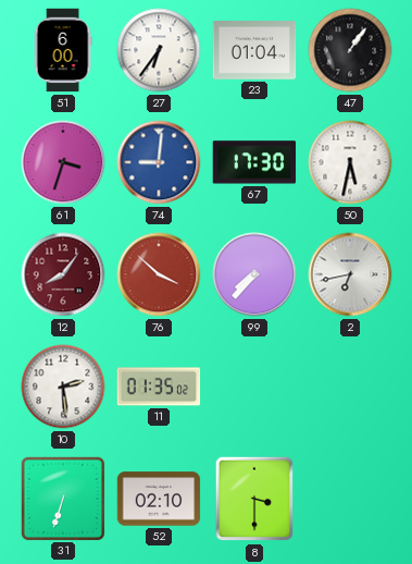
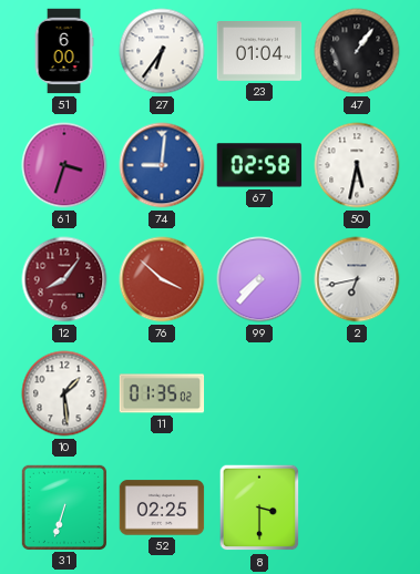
67: 17:30 -> 02:58 (259, 165)
10: 2:29 -> 1:29 (64, 393)
52: 02:10 -> 02:25 (162, 508)
